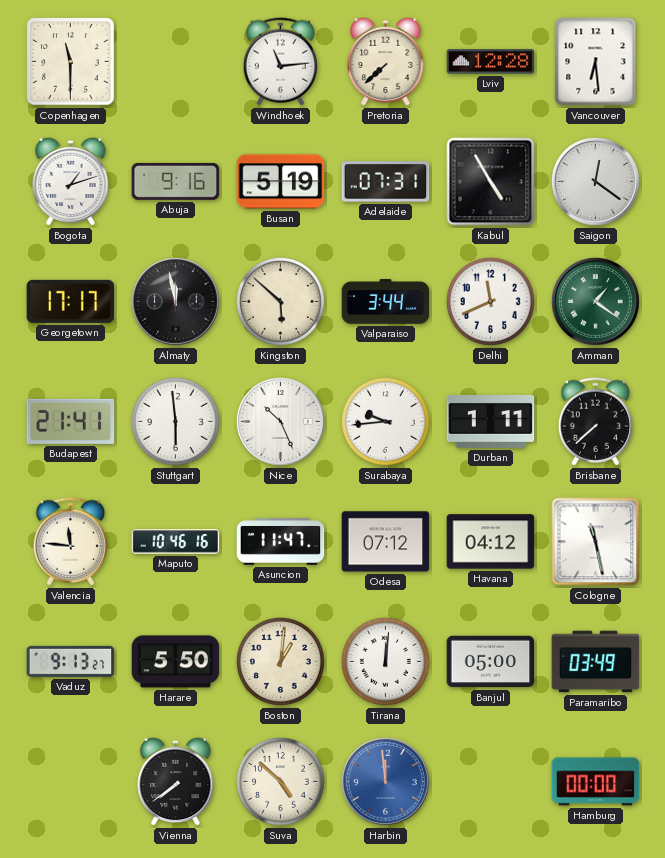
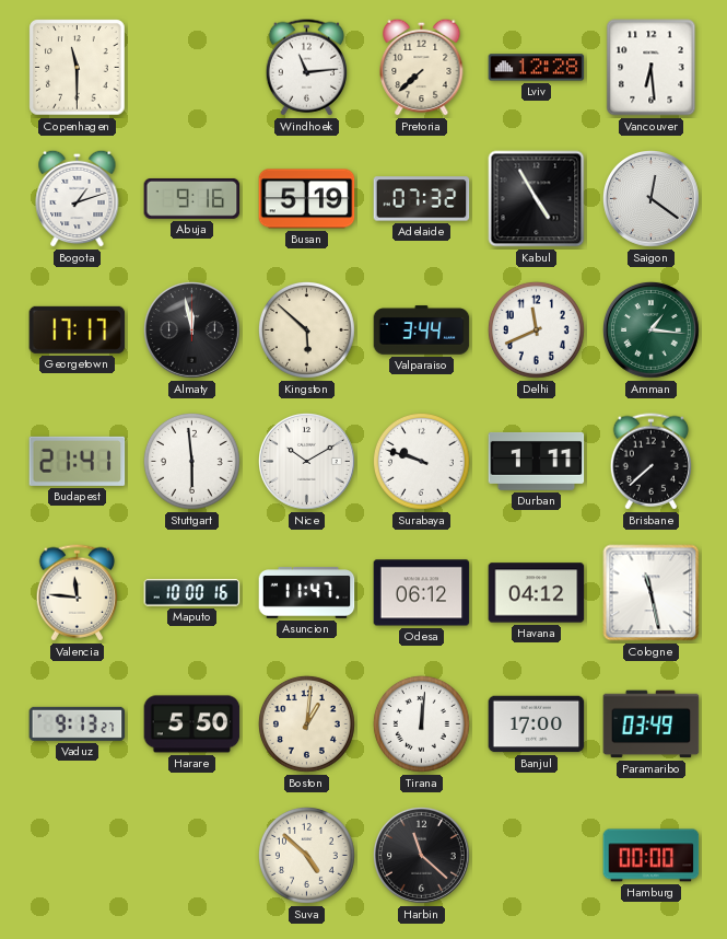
Adelaide: 07:31 -> 07:32 (422, 199)
Amman: 1:21 -> 1:16 (652, 331)
Nice: 10:26 -> 10:10 (307, 462)
Surabaya: 9:44 -> 9:48 (421, 461)
Maputo: 10:46 -> 10:00 (192, 593)
Odesa: 07:12 -> 06:12 (422, 593)
Banjul: 05:00 -> 17:00 (537, 724)
Vienna: 7:39 -> none (176, 781)
Harbin: 11:59 -> 11:22 (422, 856)
Harbin dial: blue -> black (422, 856)
